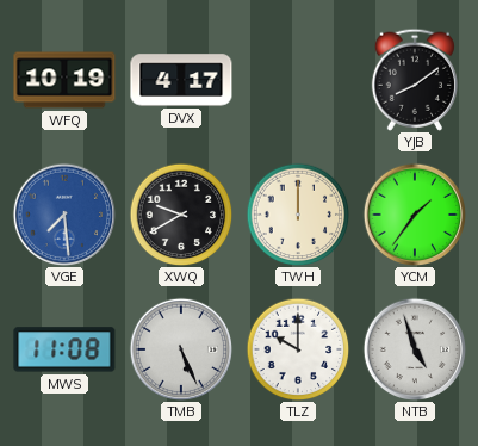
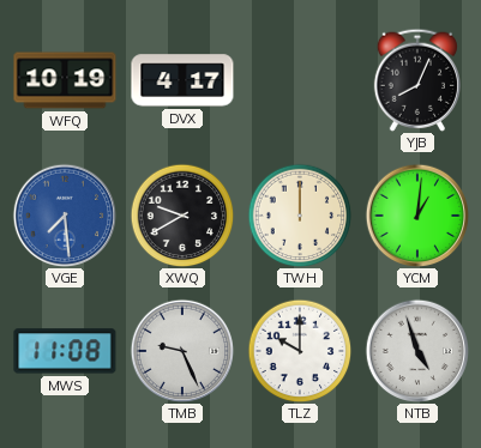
YJB: 8:09 -> 8:04 (416, 80)
YCM: 1:36 -> 1:01 (417, 216)
TMB: 5:26 -> 9:26 (182, 351)
